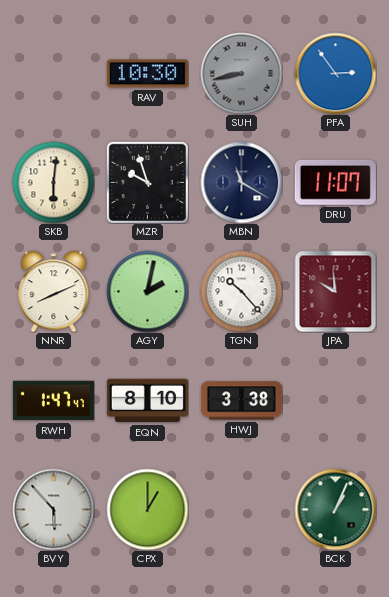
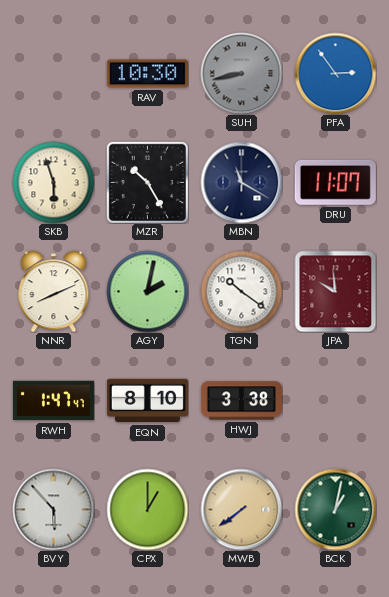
SKB: 6:01 -> 5:57 (53, 182)
MZR: 9:57 -> 10:25 (147, 182)
TGN: 10:23 -> 10:21 (241, 291)
MWB: none -> 7:39 (241, 509)
BCK: 1:04 -> 1:02 (335, 509)
